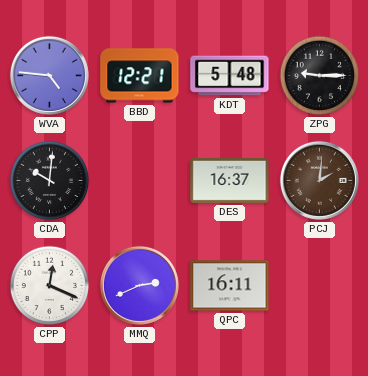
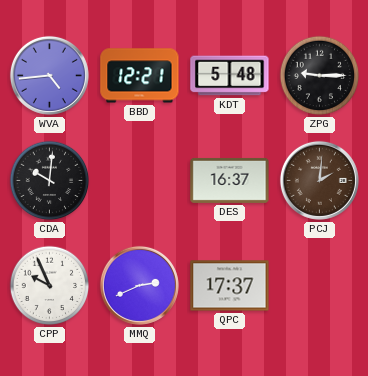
WVA: 4:46 -> 4:44 (49, 75)
CPP: 12:19 -> 9:56 (50, 286)
QPC: 16:11 -> 17:37 (230, 286)
